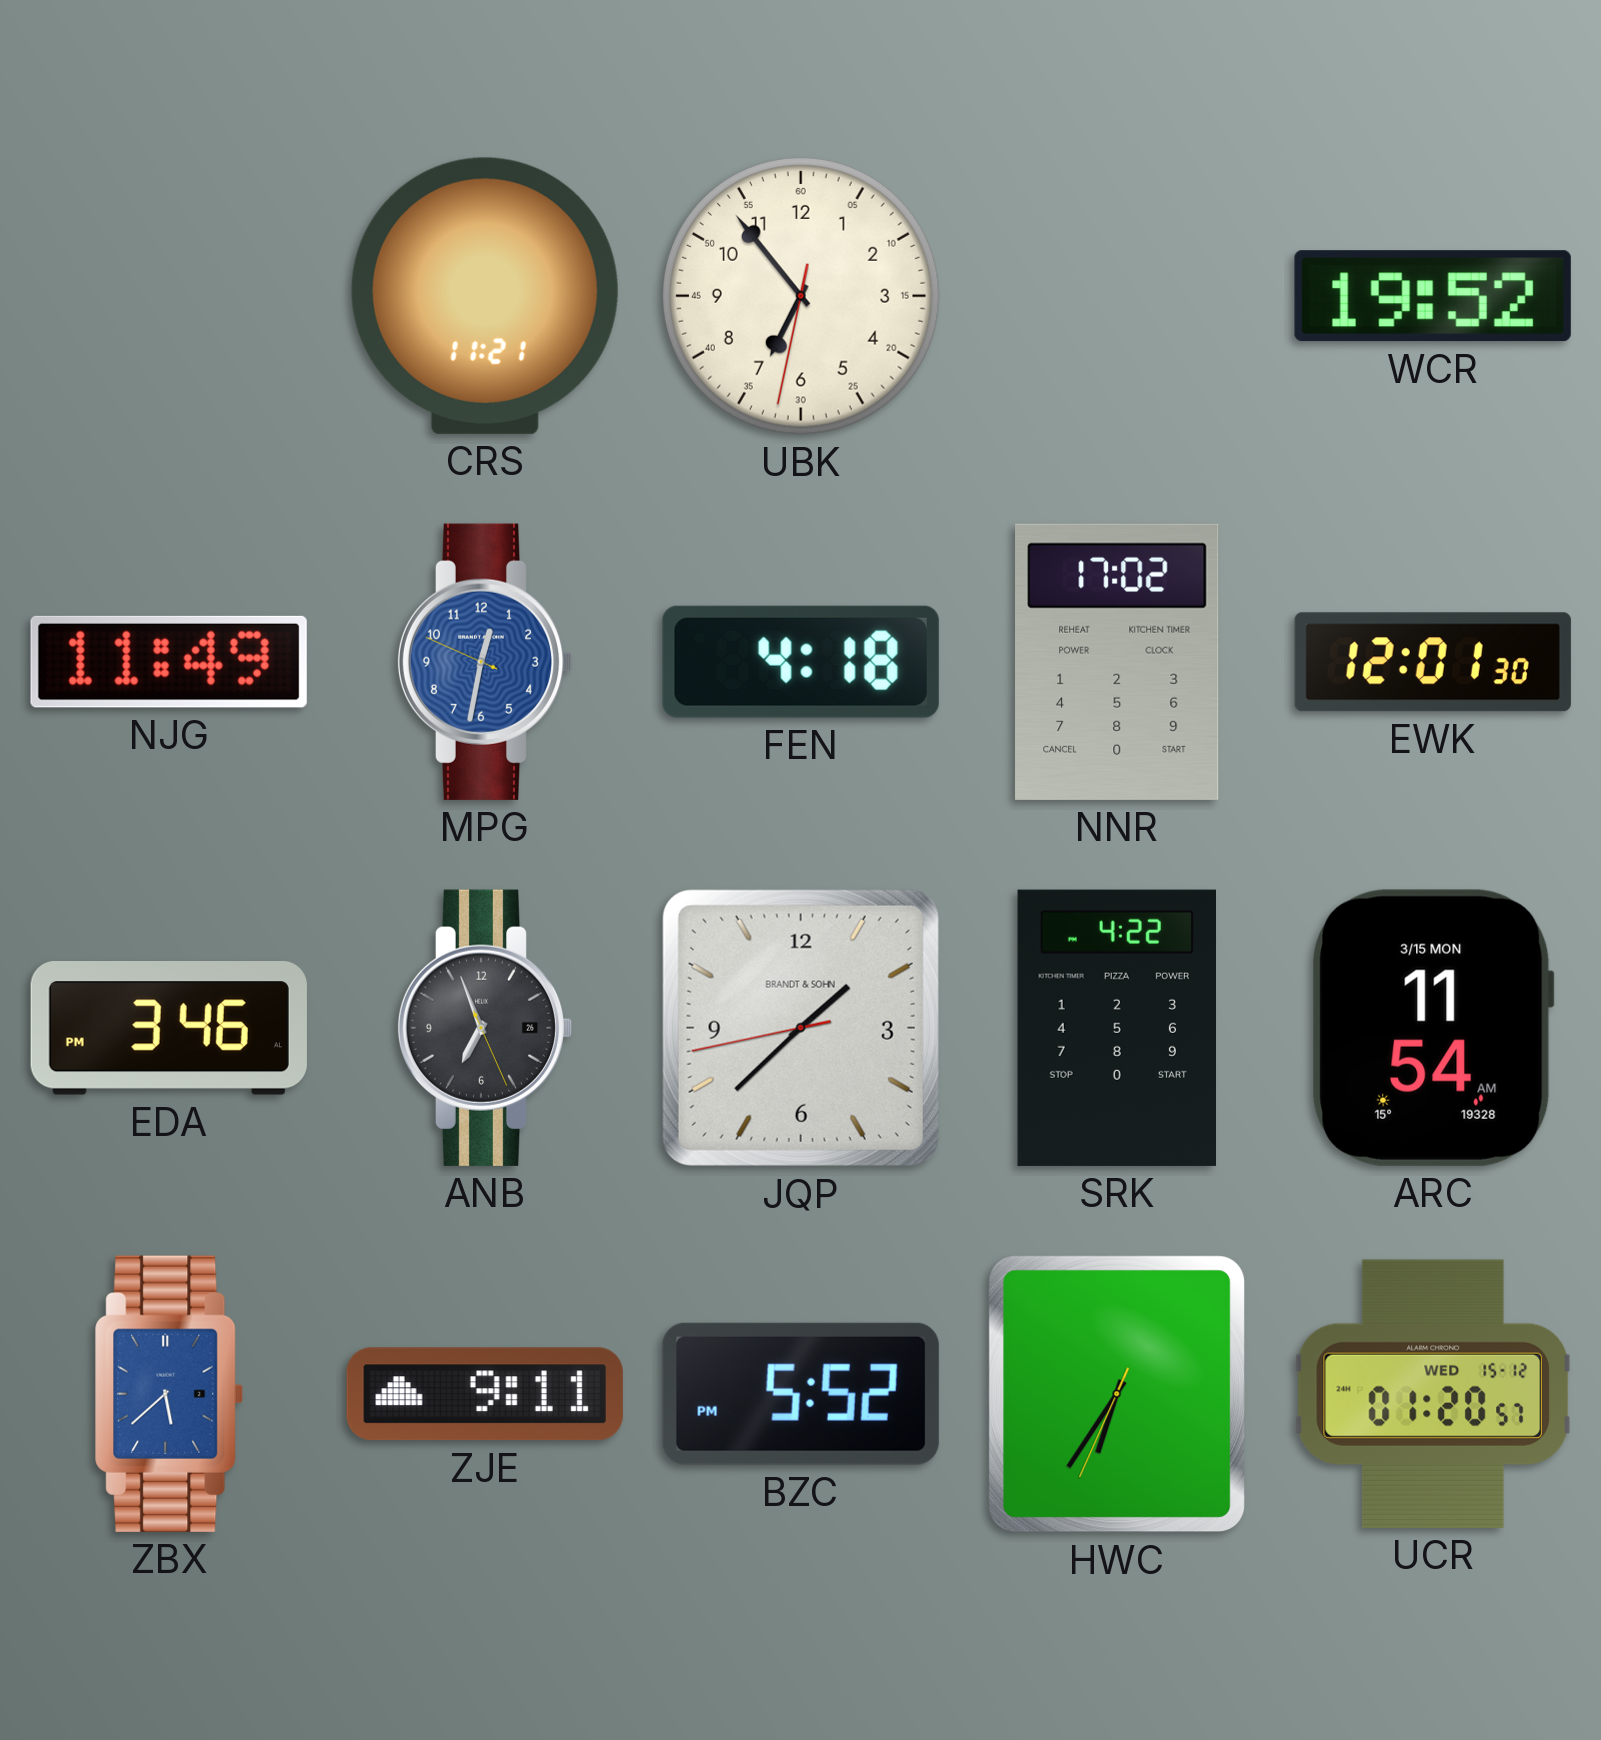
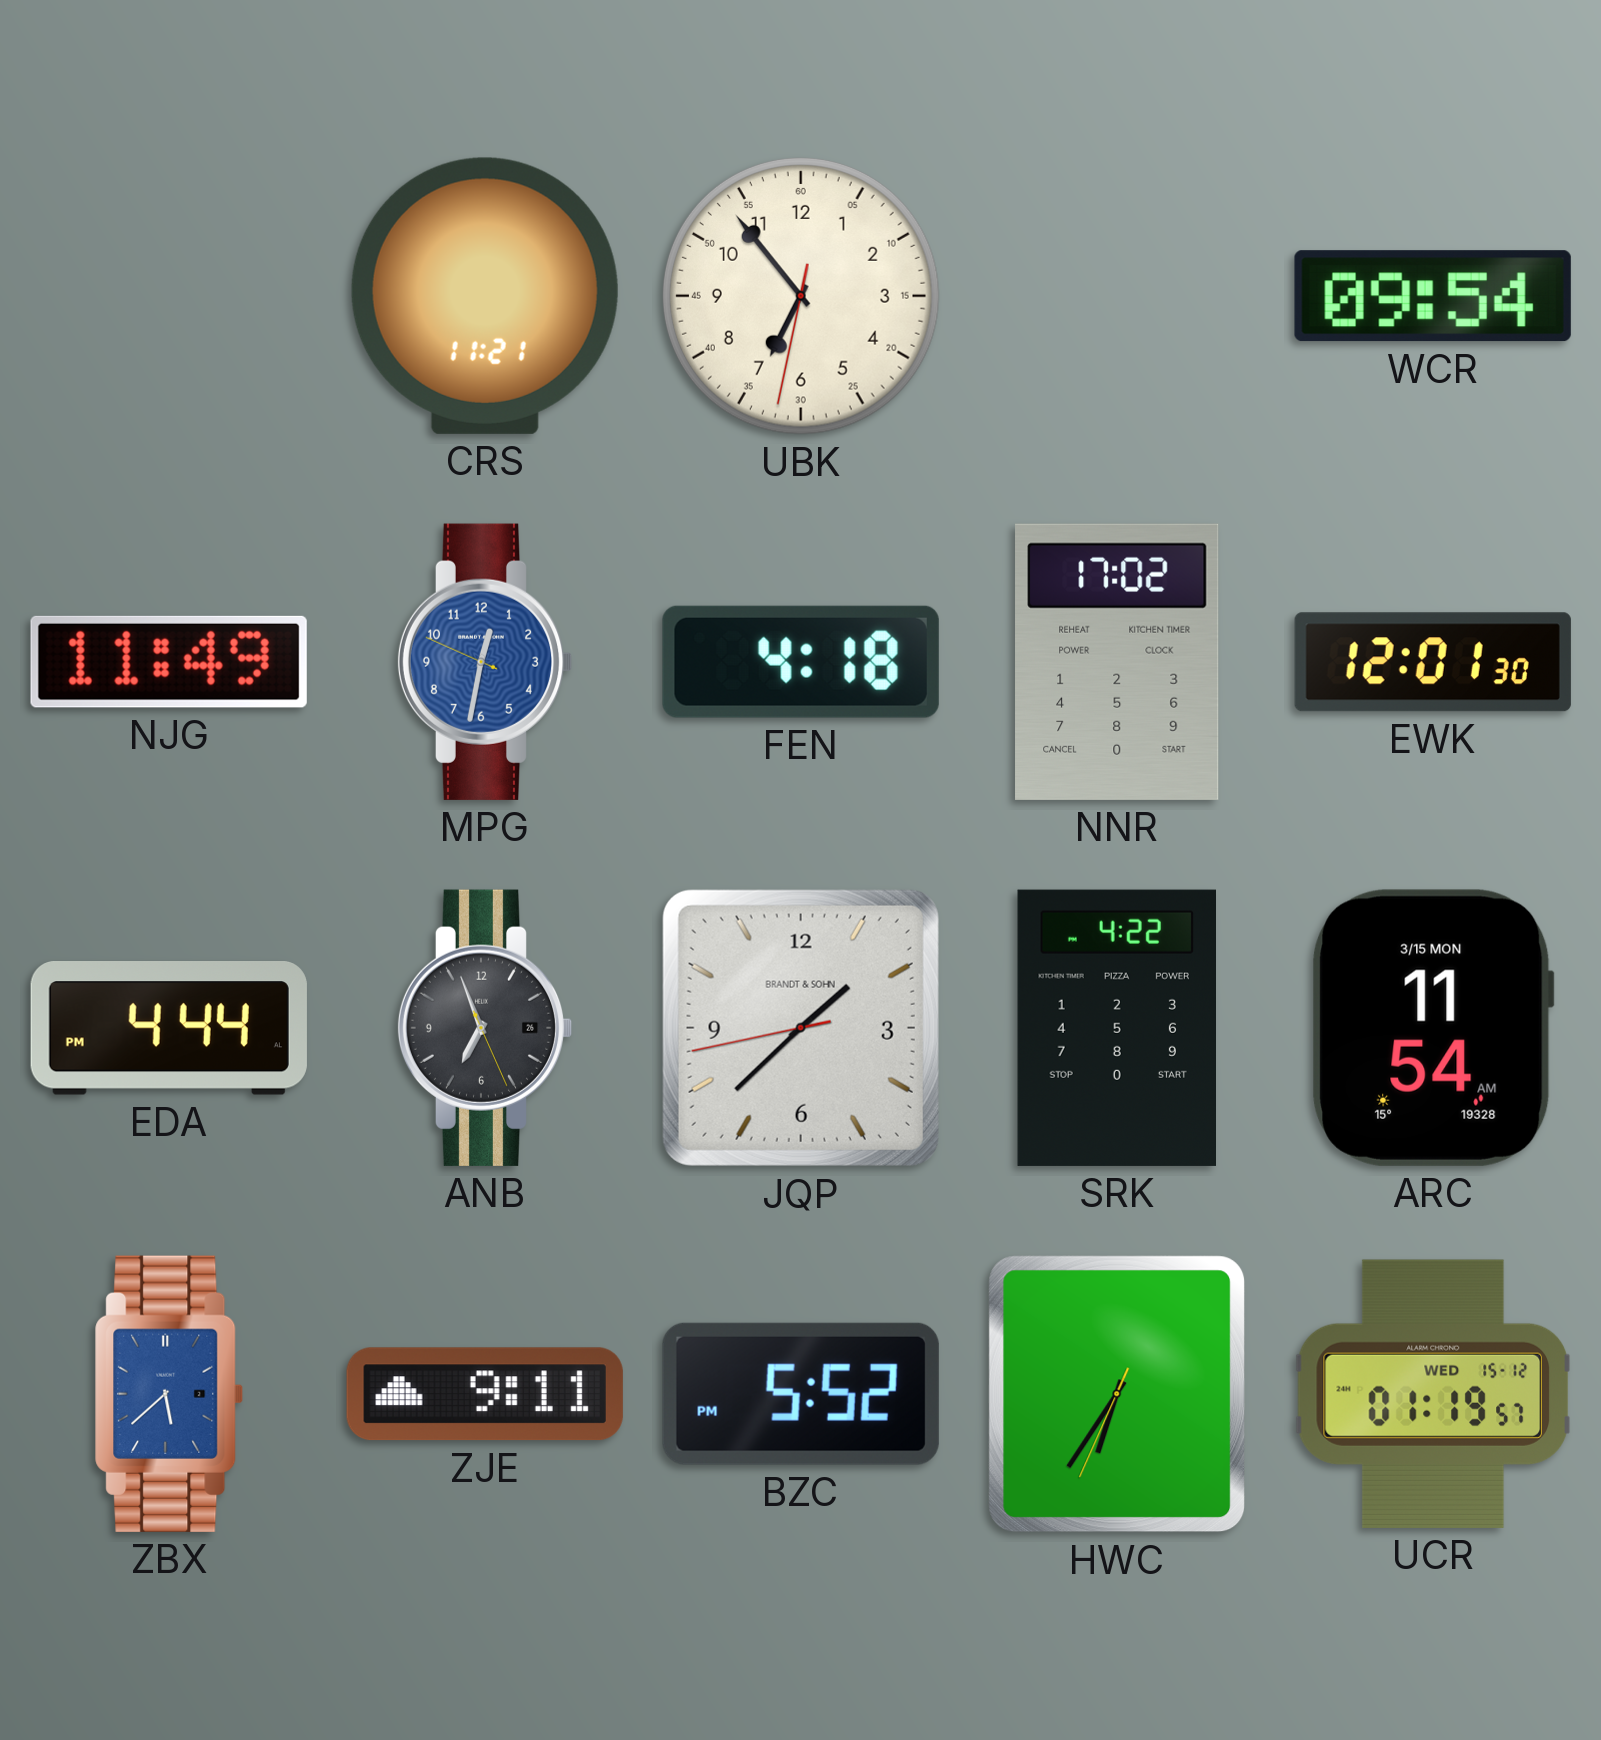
WCR: 19:52 -> 09:54 (1433, 296)
EDA: 3:46 -> 4:44 (169, 1029)
UCR: 01:20 -> 01:19 (1432, 1394)
